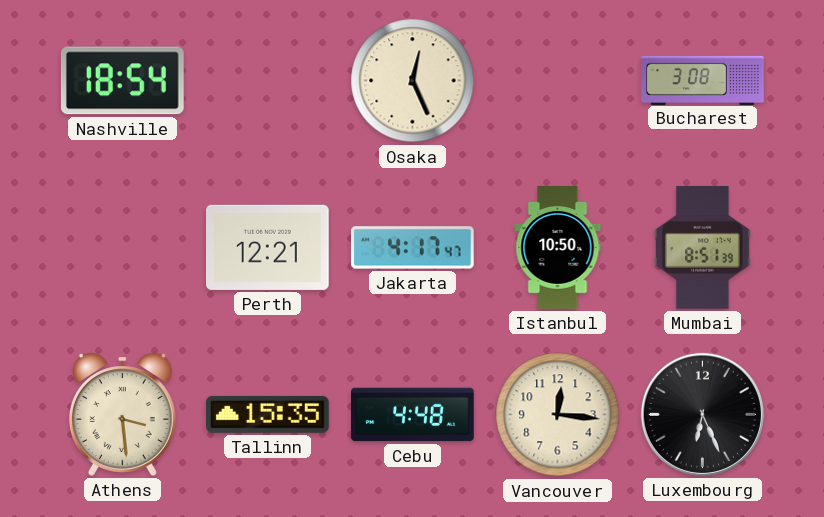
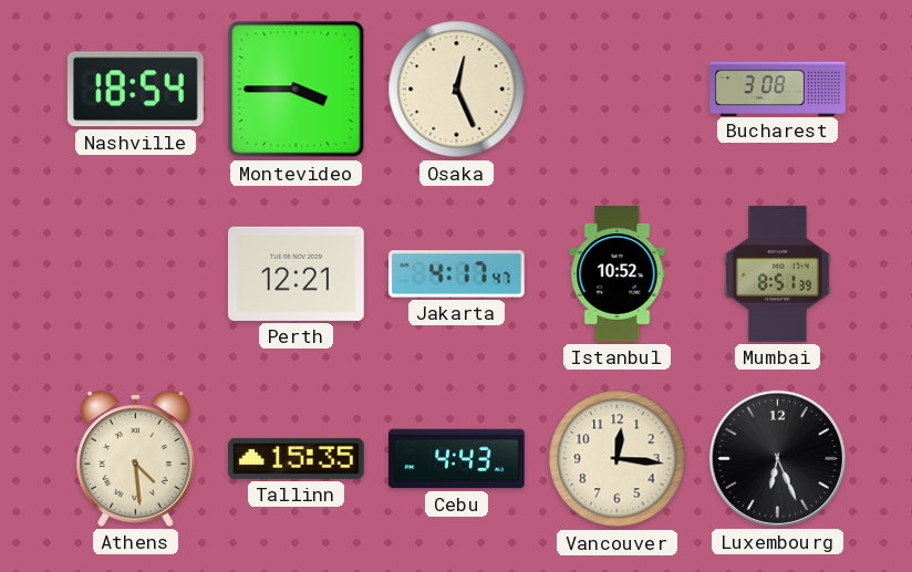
Montevideo: none -> 3:45 (297, 90)
Istanbul: 10:50 -> 10:52 (618, 274)
Athens: 3:29 -> 4:29 (135, 458)
Cebu: 4:48 -> 4:43 (457, 459)
